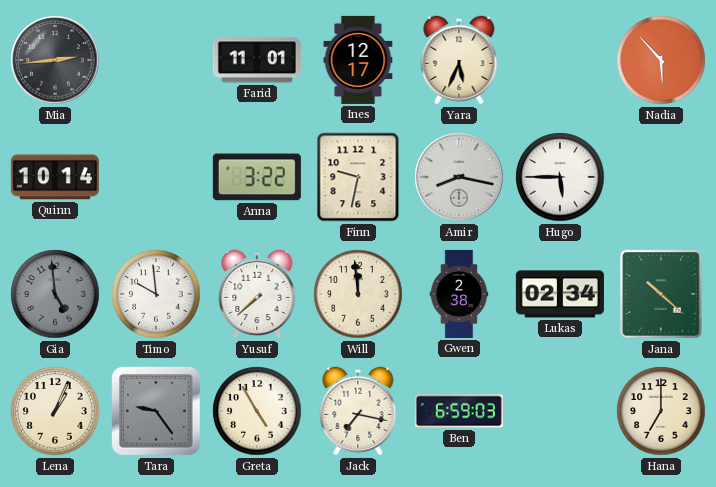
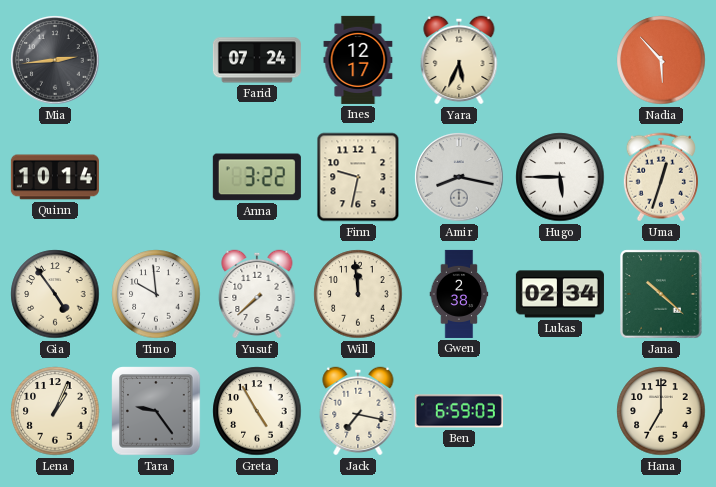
Farid: 11:01 -> 07:24 (257, 60)
Uma: none -> 12:33 (661, 177)
Gia: 4:59 -> 4:54 (55, 294)
Gia dial: grey -> cream (55, 294)
